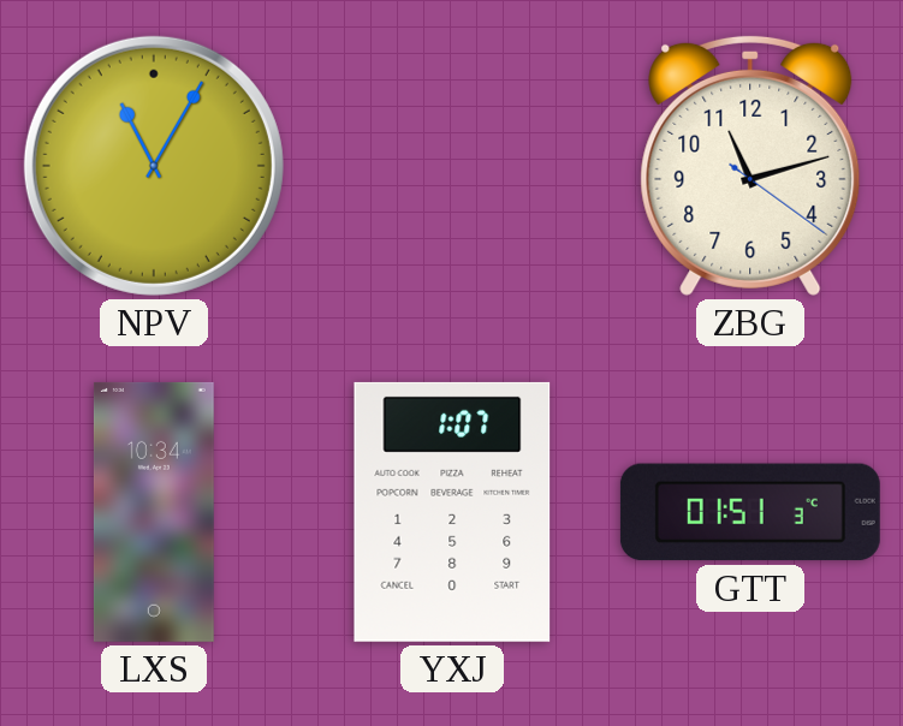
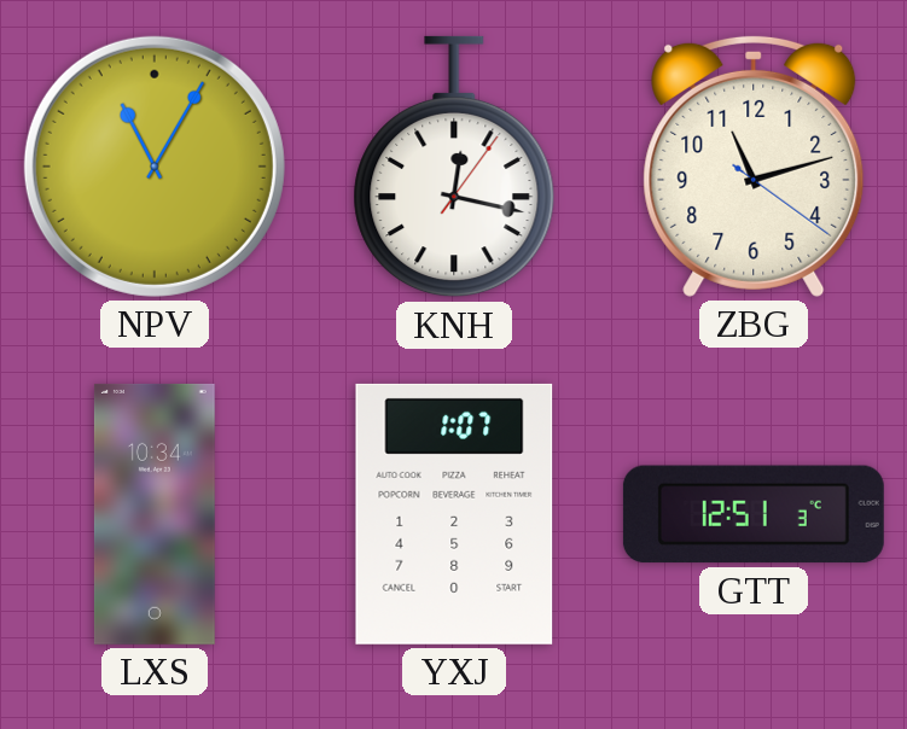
KNH: none -> 12:17 (454, 167)
GTT: 01:51 -> 12:51 (754, 514)
